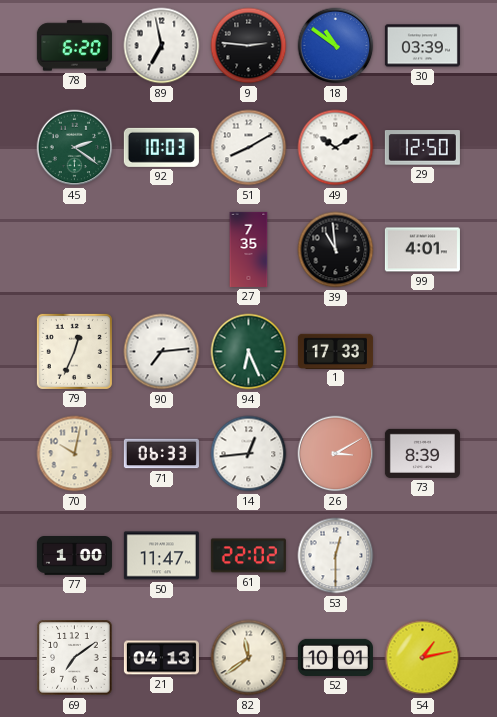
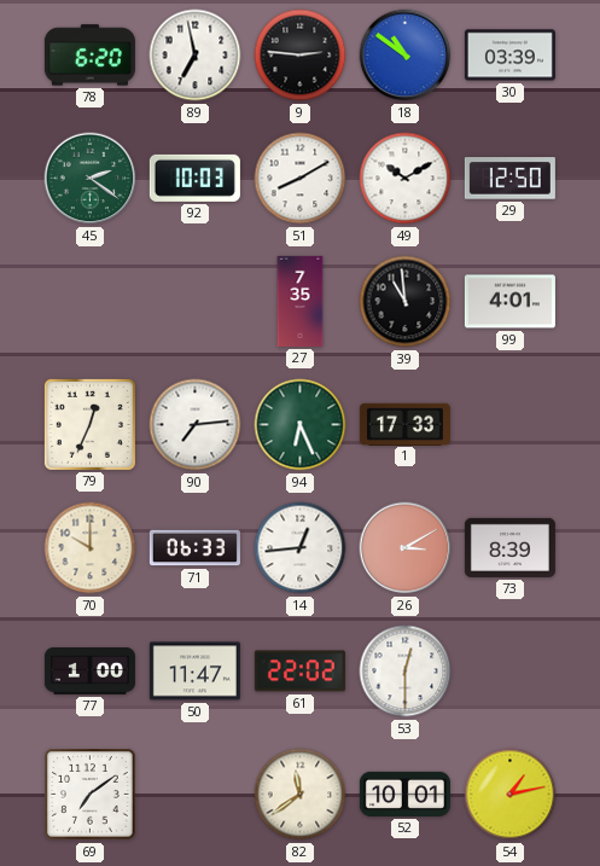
70: 10:02 -> 10:00 (91, 548)
21: 04:13 -> none (161, 658)
